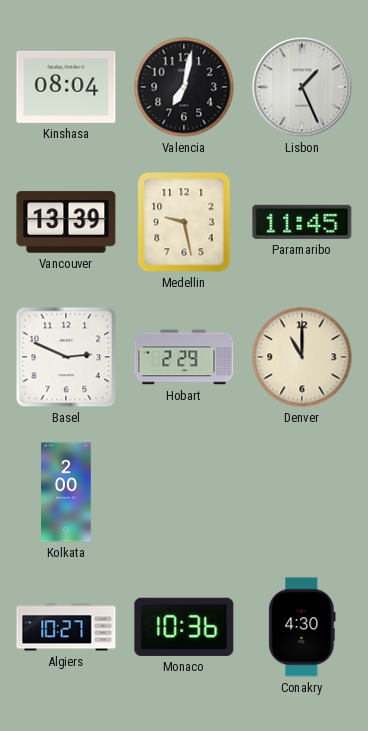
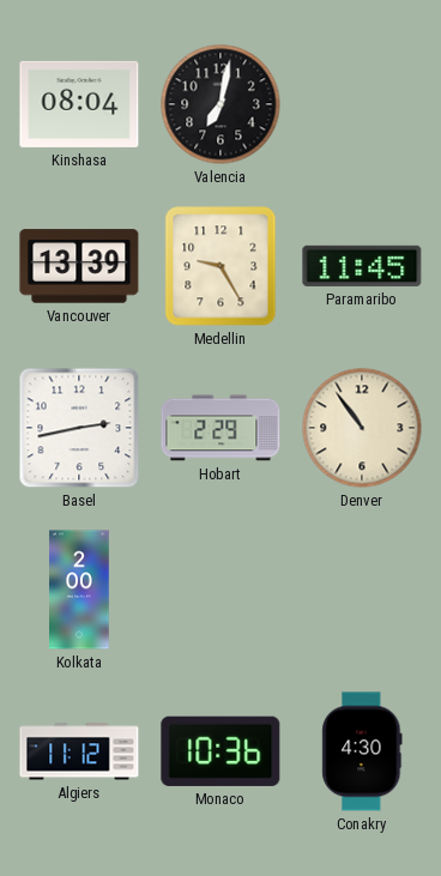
Lisbon: 1:26 -> none (302, 87)
Medellin: 9:28 -> 9:25 (220, 266)
Basel: 2:49 -> 2:43 (79, 428)
Denver: 11:00 -> 10:54 (362, 428)
Algiers: 10:27 -> 11:12 (79, 751)
